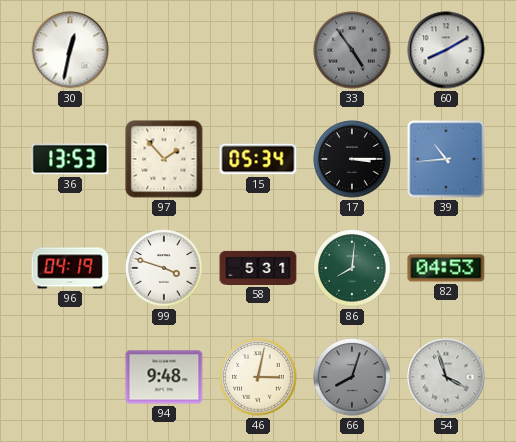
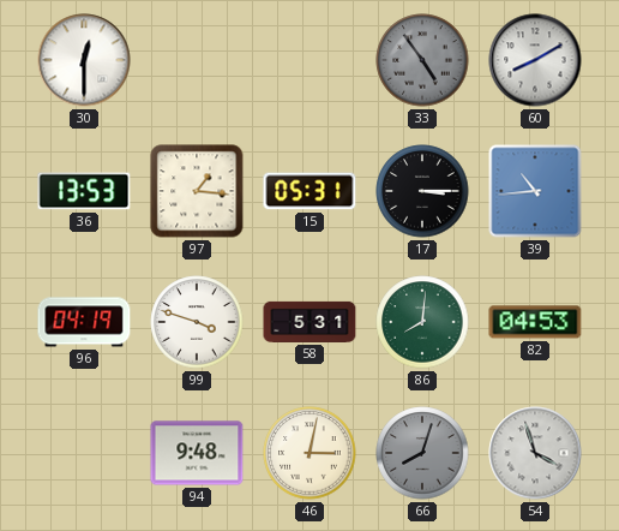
30: 12:32 -> 12:30 (84, 60)
97: 1:53 -> 1:16 (197, 191)
15: 05:34 -> 05:31 (309, 191)
